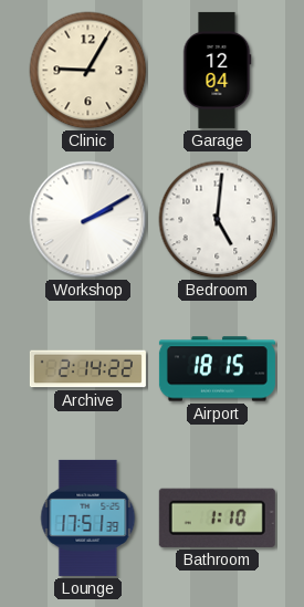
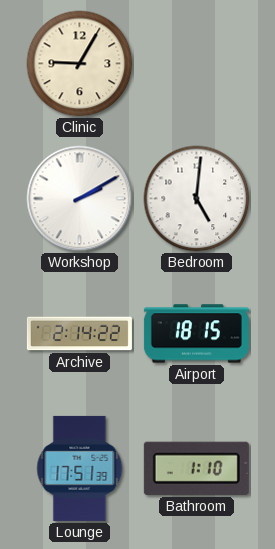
Garage: 12:04 -> none (217, 70)
